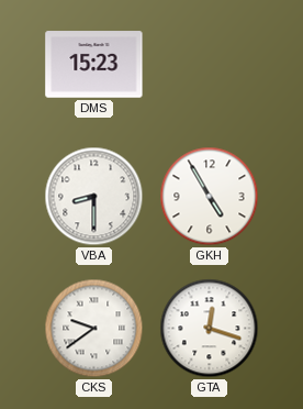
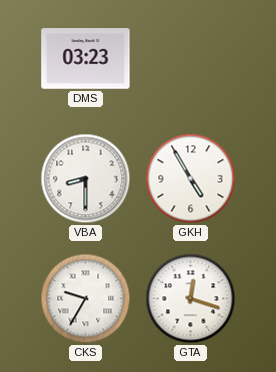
DMS: 15:23 -> 03:23 (86, 59)
CKS: 9:39 -> 9:35 (86, 299)
